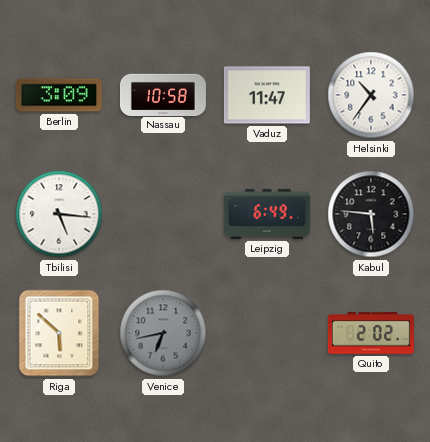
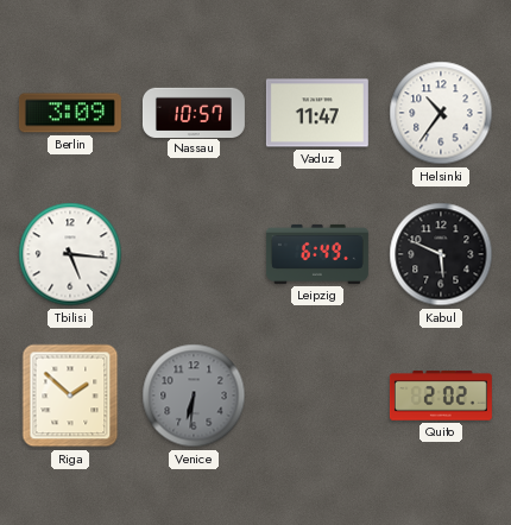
Nassau: 10:58 -> 10:57 (194, 112)
Kabul: 5:46 -> 5:49 (441, 254)
Riga: 5:52 -> 1:52 (70, 396)
Venice: 6:43 -> 6:31 (194, 396)
